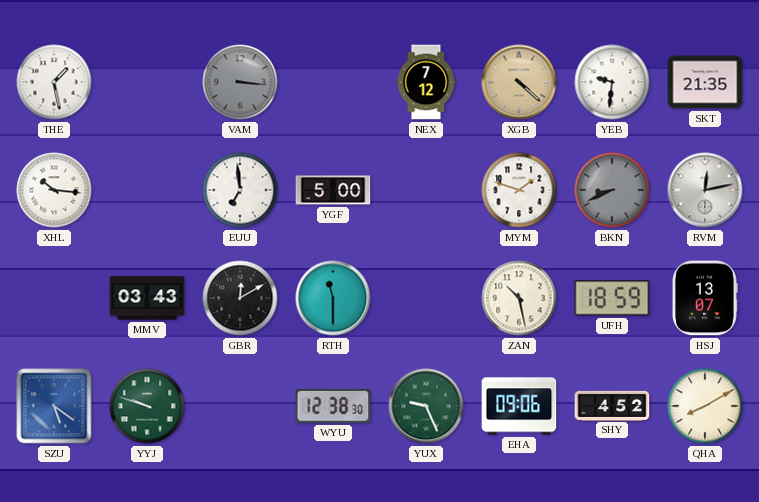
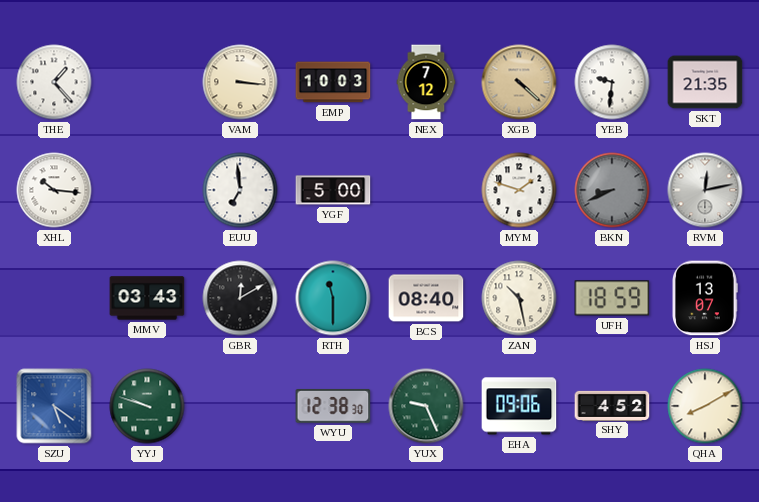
THE: 1:28 -> 1:23 (54, 82)
VAM dial: grey -> cream (240, 82)
EMP: none -> 10:03 (333, 82)
BCS: none -> 08:40 (426, 298)
